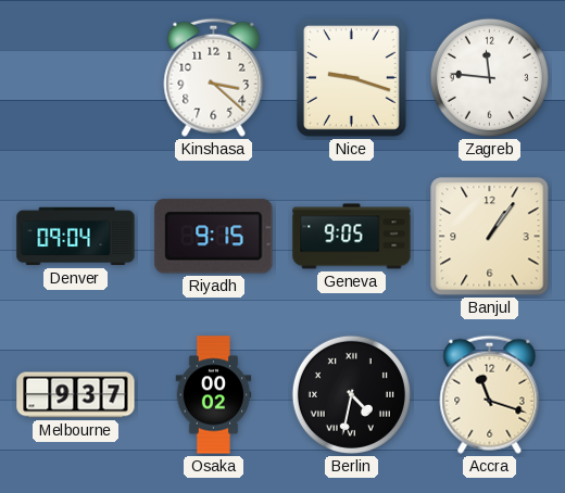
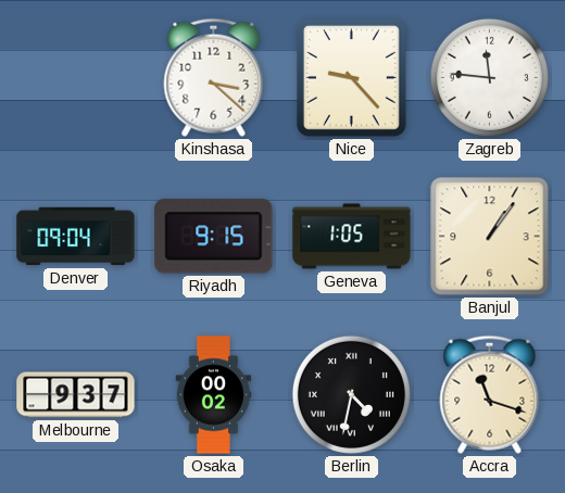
Nice: 9:18 -> 9:23 (351, 78)
Geneva: 9:05 -> 1:05 (352, 237)
